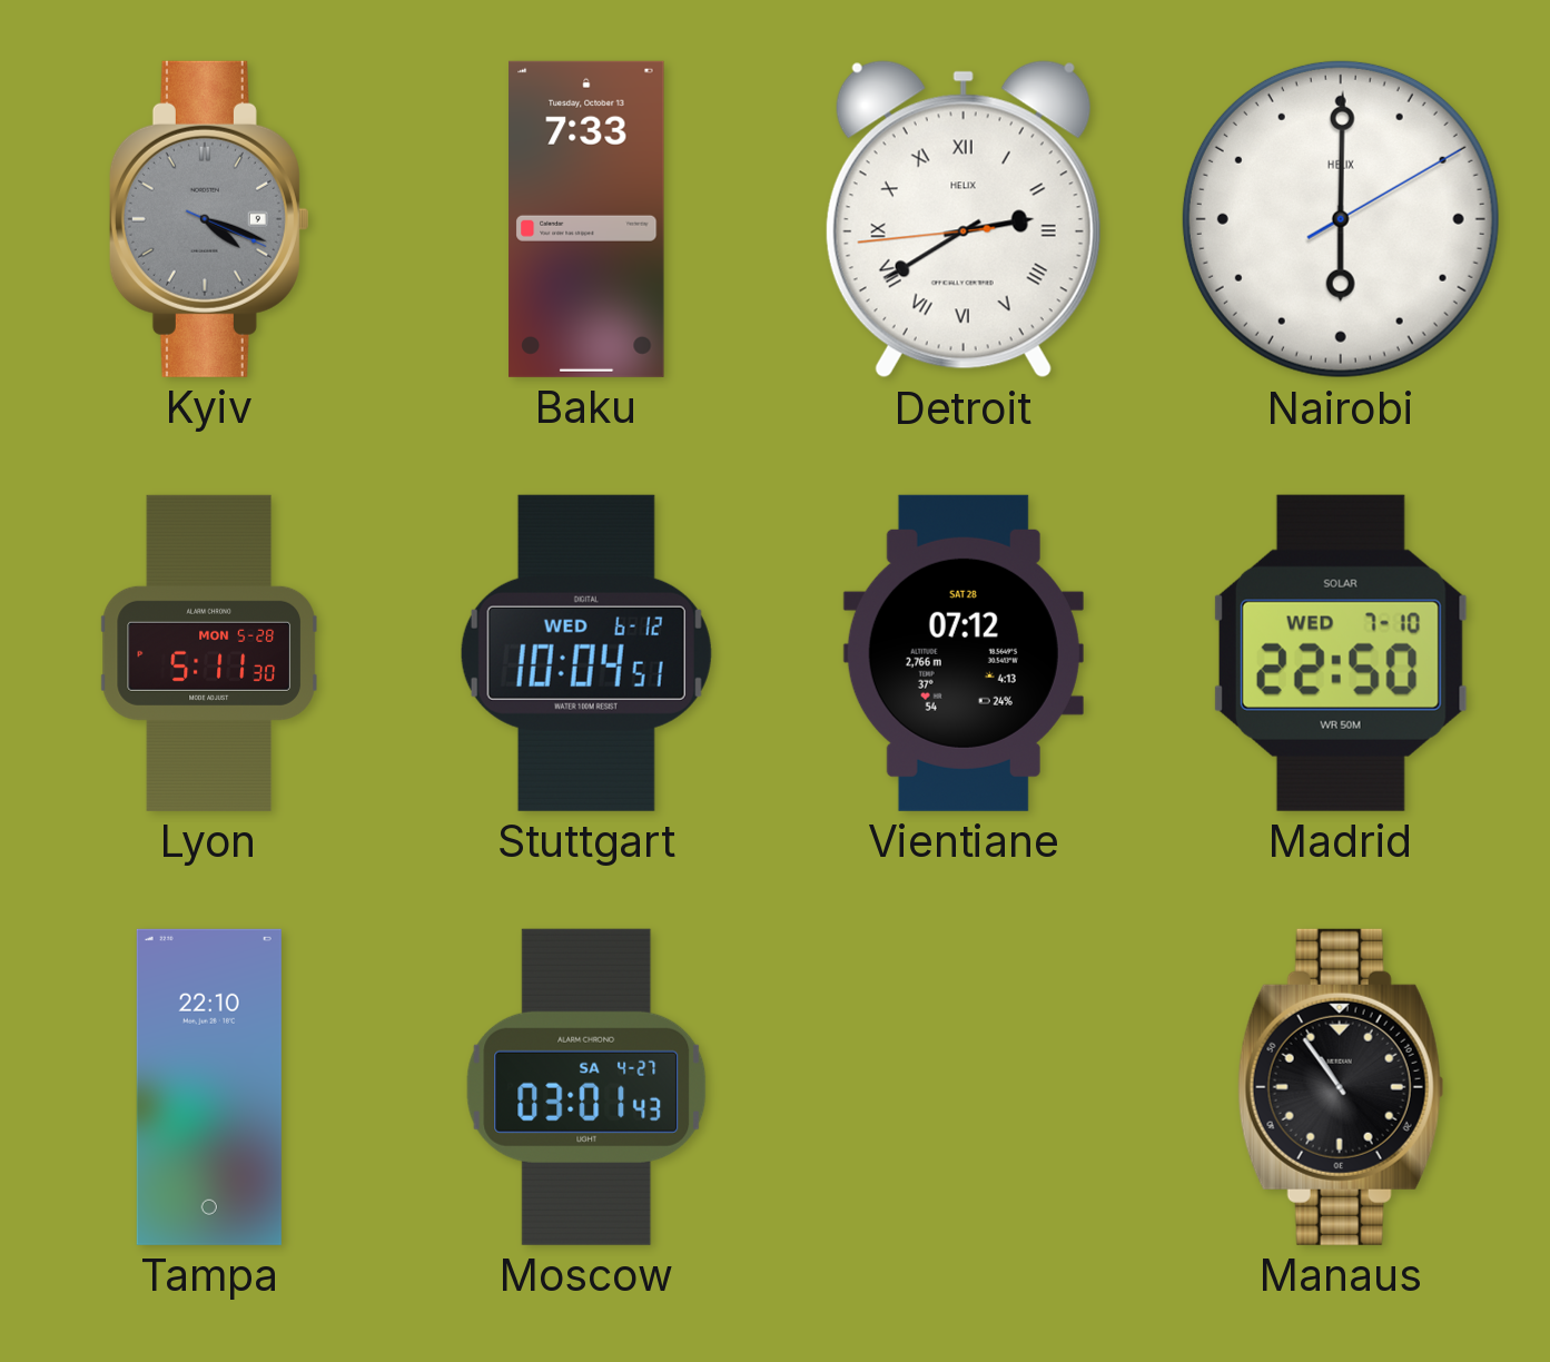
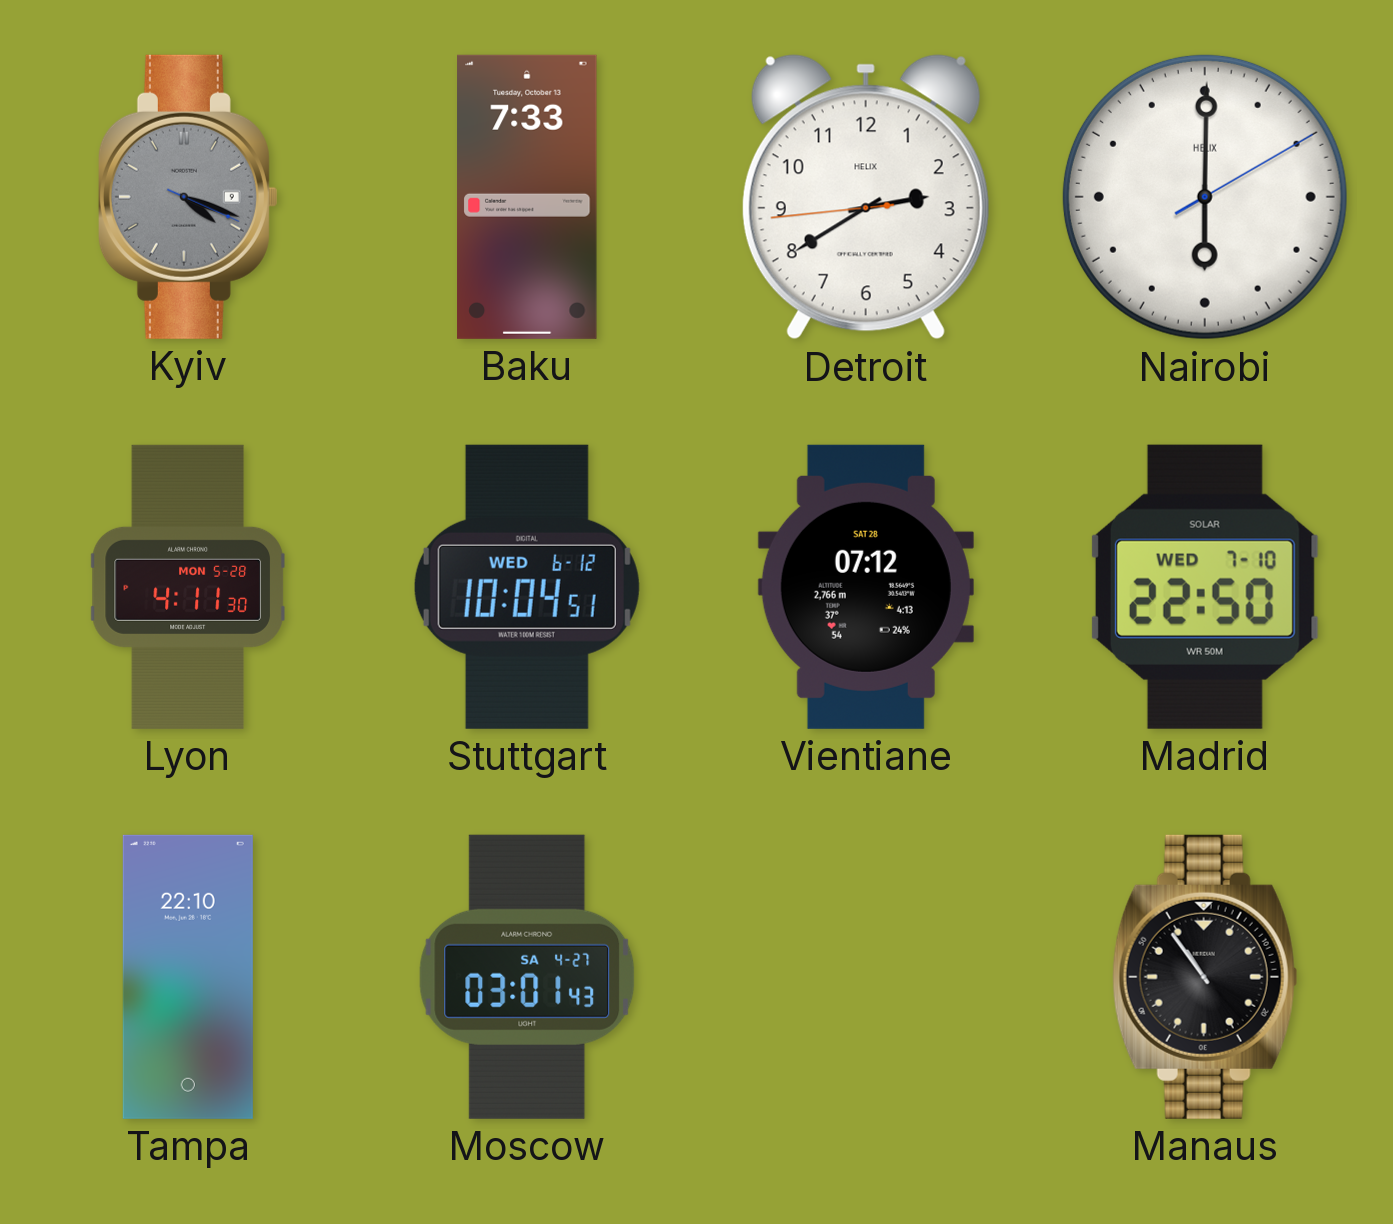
Detroit numerals: Roman -> Arabic (866, 197)
Lyon: 5:11 -> 4:11 (188, 587)
